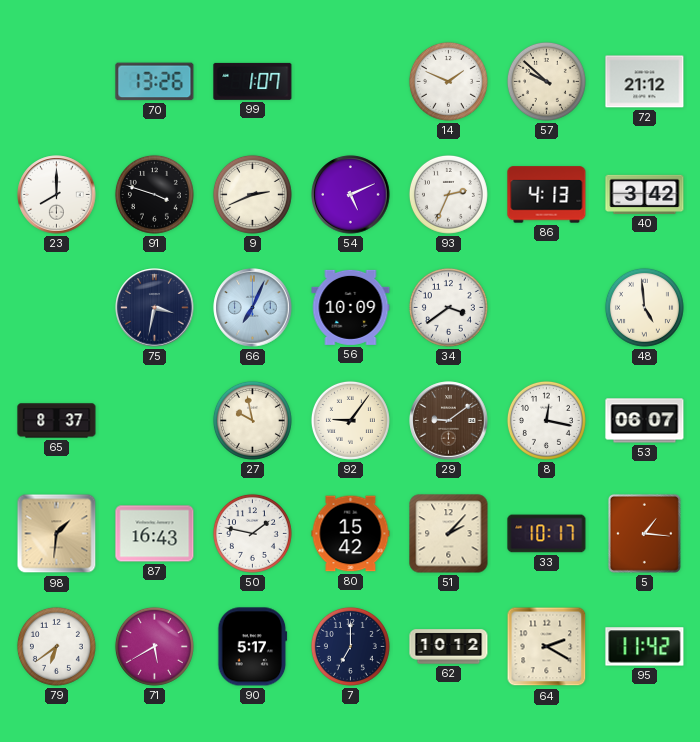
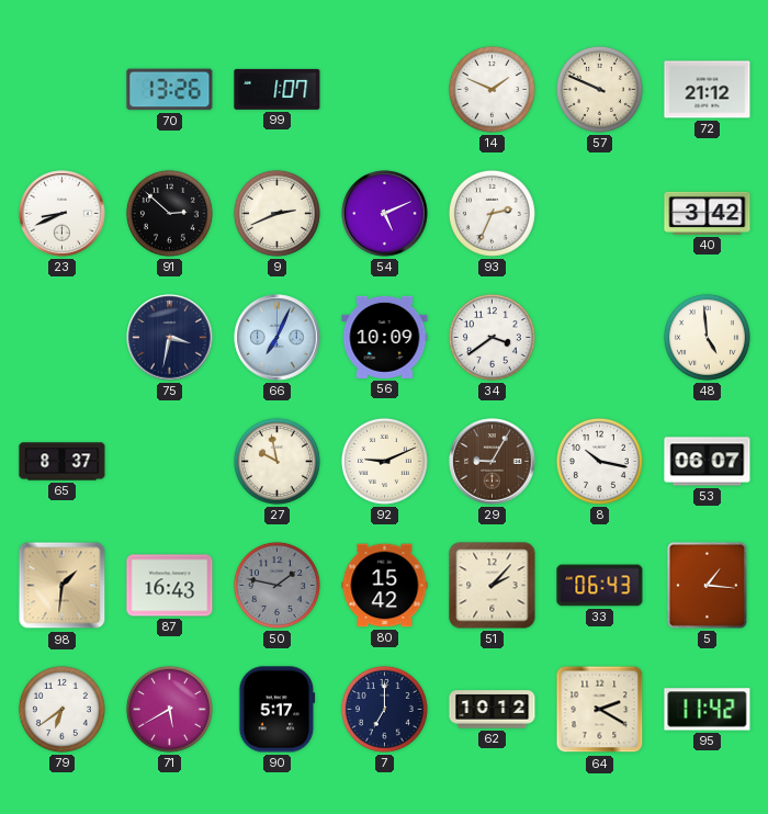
57: 9:52 -> 9:49 (599, 89)
23: 8:00 -> 8:41 (63, 214)
91: 3:48 -> 2:52 (169, 213)
86: 4:13 -> none (547, 195)
92: 9:06 -> 9:11 (384, 461)
29: 9:09 -> 9:05 (493, 462)
8: 12:17 -> 10:17 (599, 461)
50 dial: white -> grey (276, 585)
33: 10:17 -> 06:43 (600, 586)
